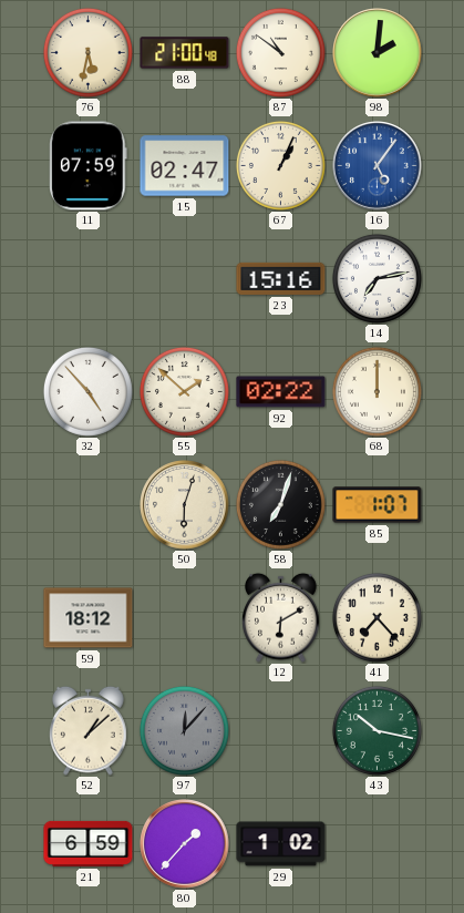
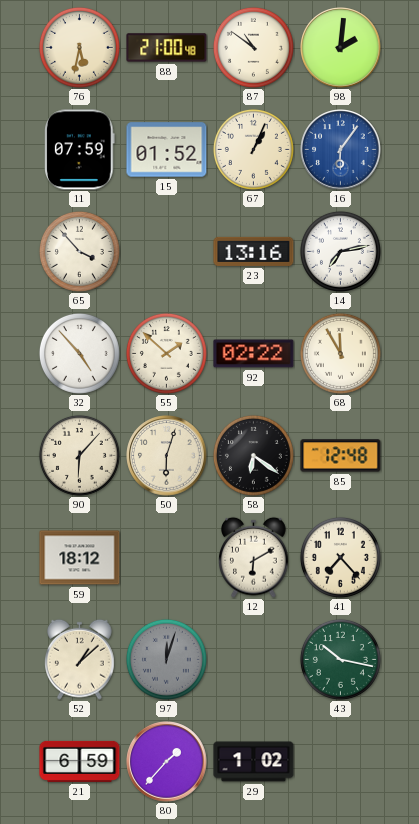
15: 02:47 -> 01:52 (167, 150)
16: 5:06 -> 6:06 (341, 150)
65: none -> 3:53 (79, 251)
23: 15:16 -> 13:16 (254, 251)
68: 12:00 -> 11:55 (340, 353)
90: none -> 6:07 (79, 455)
58: 7:03 -> 6:21 (253, 455)
85: 1:07 -> 12:48 (341, 456)
97: 12:07 -> 12:03 (166, 659)
